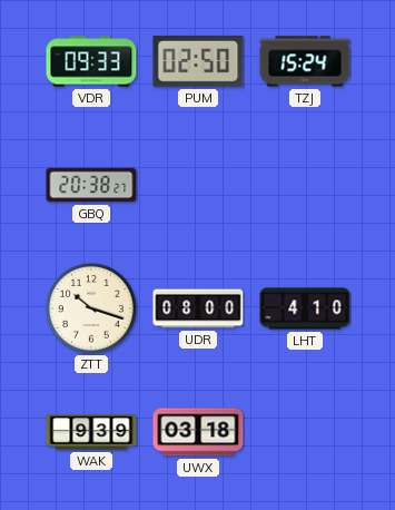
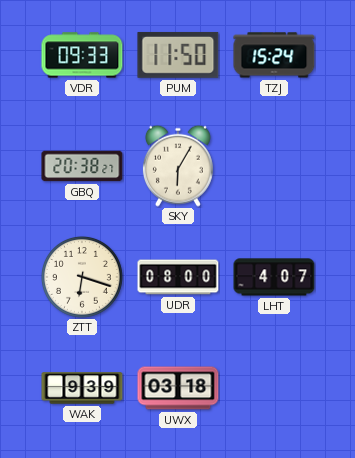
PUM: 02:50 -> 11:50 (178, 55)
SKY: none -> 6:05 (178, 166)
ZTT: 10:18 -> 6:18 (82, 277)
LHT: 4:10 -> 4:07 (274, 277)
